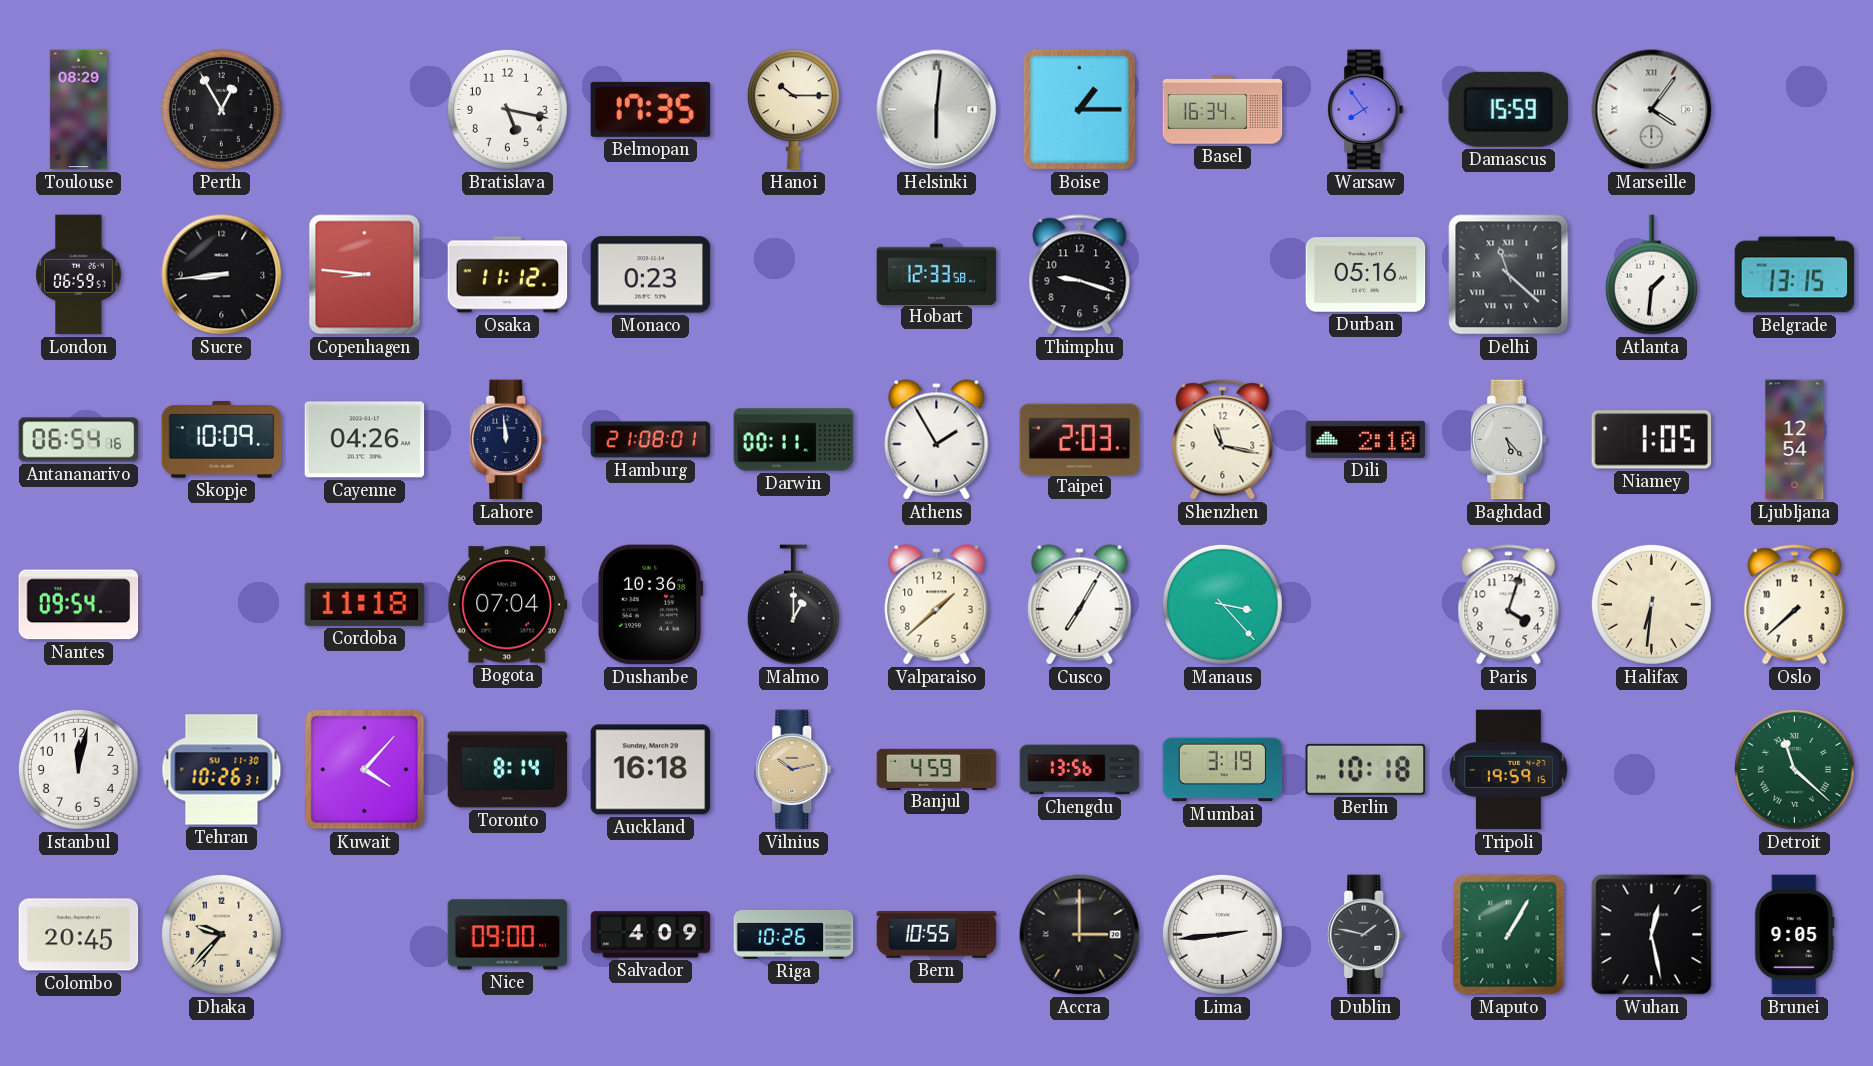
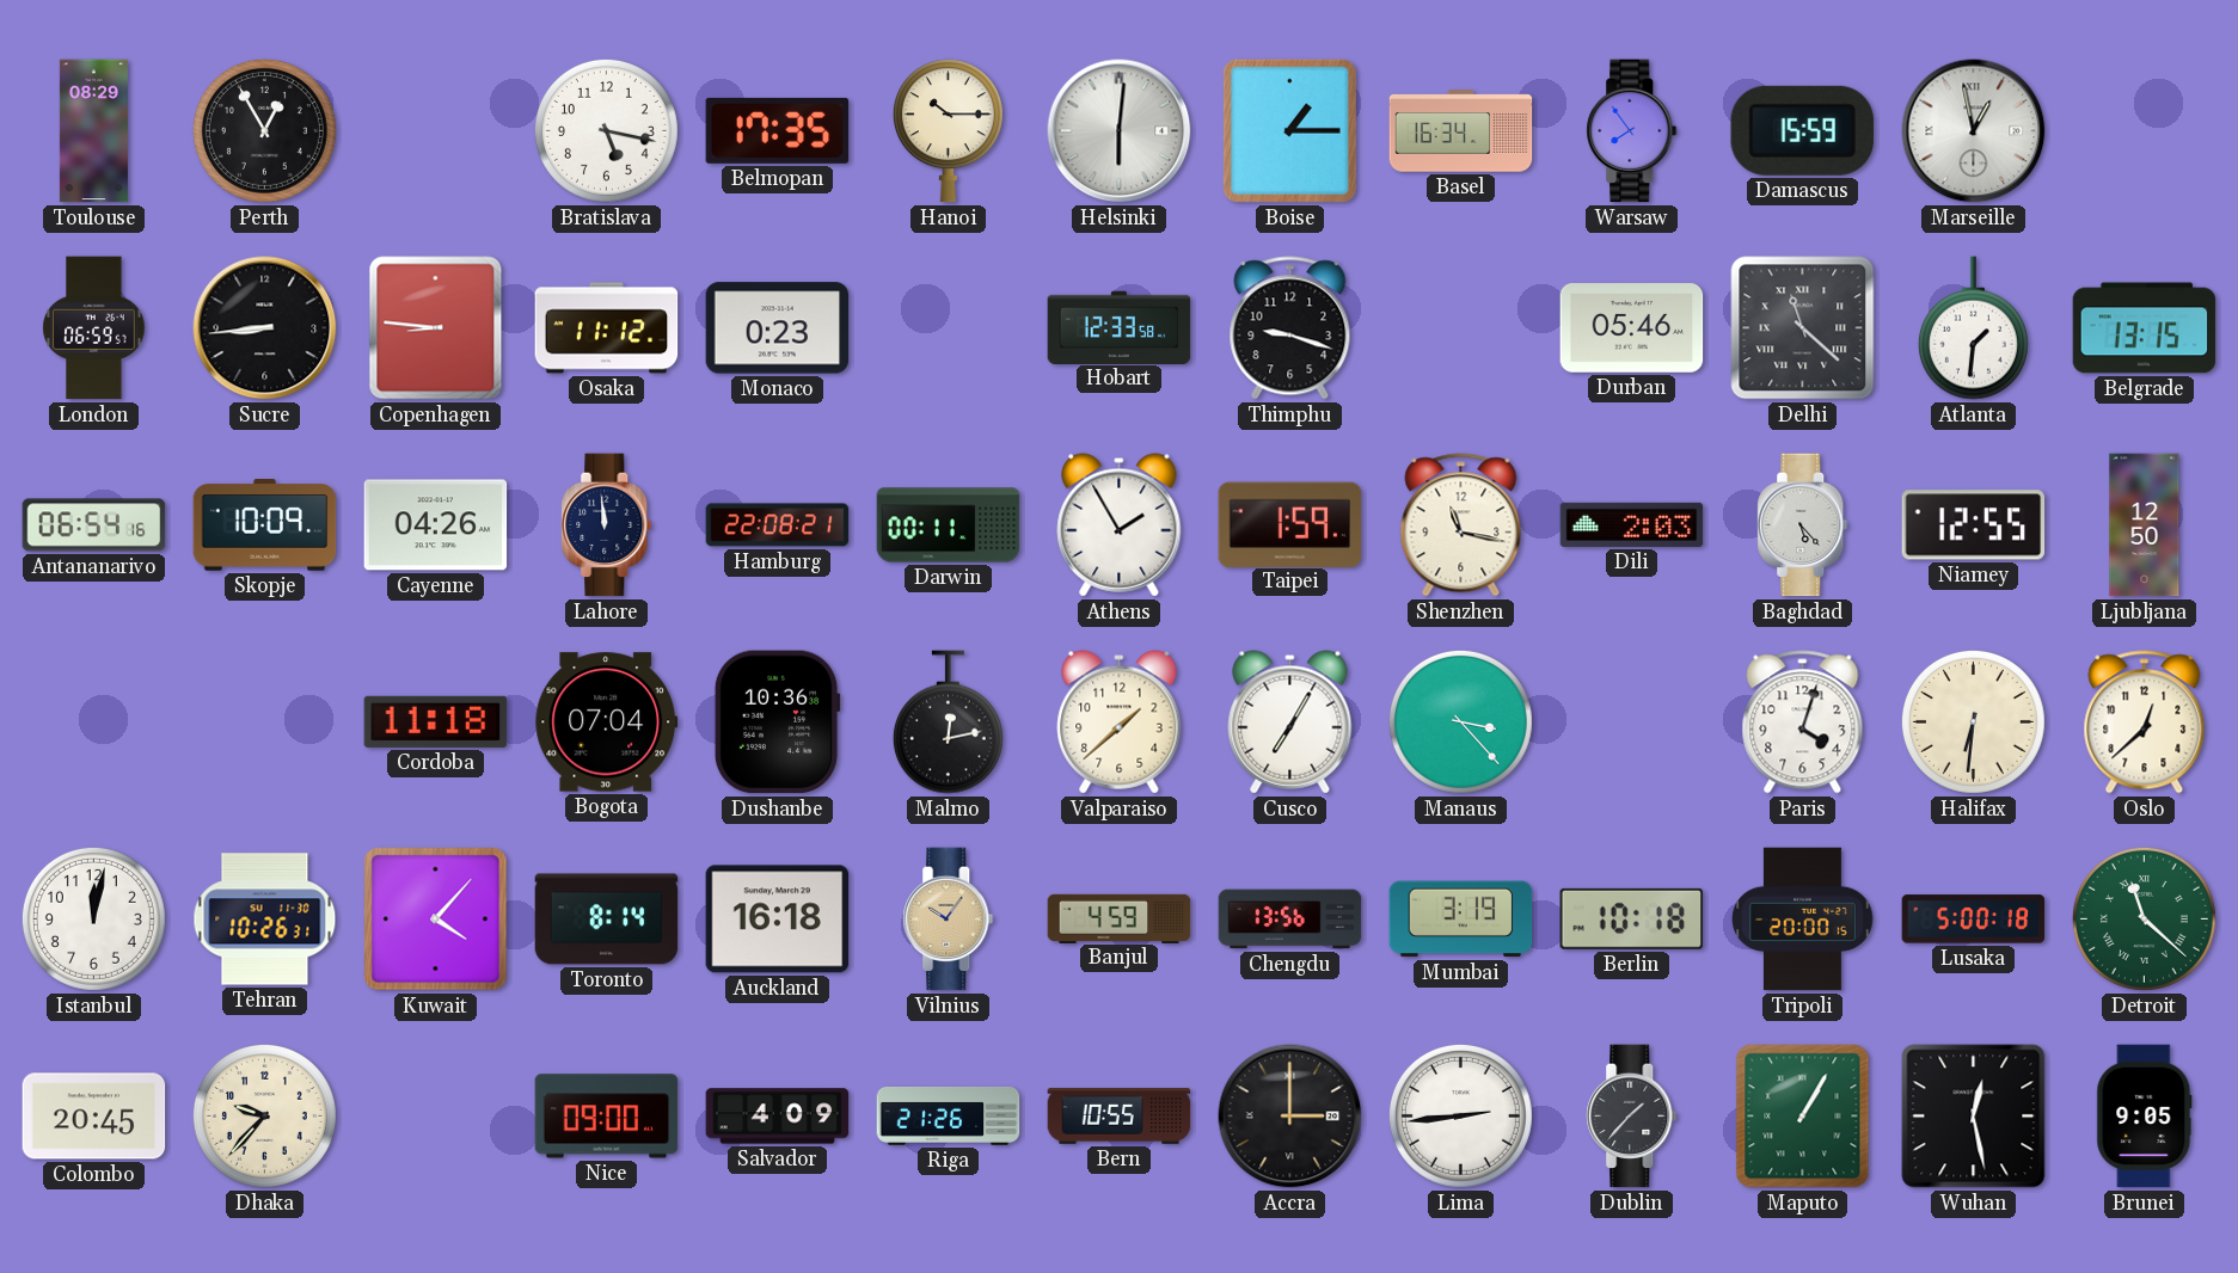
Marseille: 4:06 -> 12:58 (1974, 131)
Durban: 05:16 -> 05:46 (1632, 328)
Hamburg: 21:08 -> 22:08 (778, 525)
Taipei: 2:03 -> 1:59 (1290, 524)
Dili: 2:10 -> 2:03 (1632, 524)
Niamey: 1:05 -> 12:55 (1974, 525)
Ljubljana: 12:54 -> 12:50 (2145, 525)
Nantes: 09:54 -> none (79, 605)
Malmo: 1:00 -> 12:13 (948, 722)
Oslo: 7:38 -> 12:38 (2145, 722)
Vilnius: 10:13 -> 10:06 (949, 920)
Tripoli: 19:59 -> 20:00 (1803, 920)
Lusaka: none -> 5:00 (1974, 920)
Riga: 10:26 -> 21:26 (949, 1115)
Dublin: 1:47 -> 1:37 (1632, 1117)
